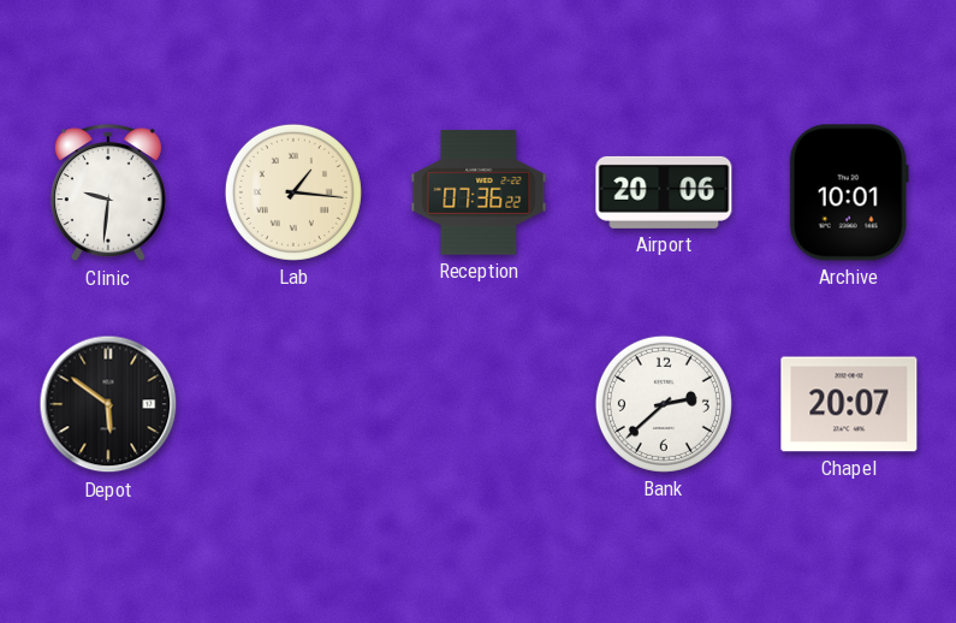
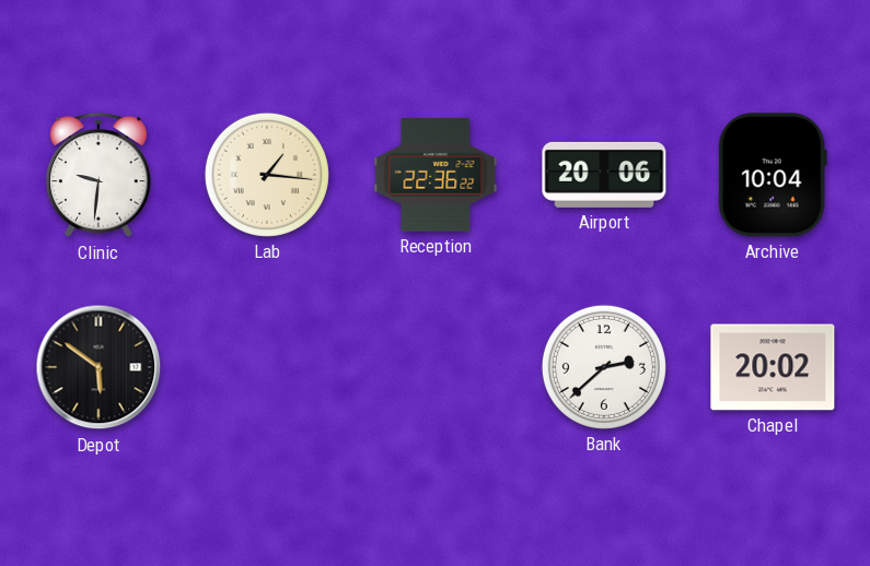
Reception: 07:36 -> 22:36 (436, 175)
Archive: 10:01 -> 10:04 (773, 175)
Chapel: 20:07 -> 20:02 (773, 367)
